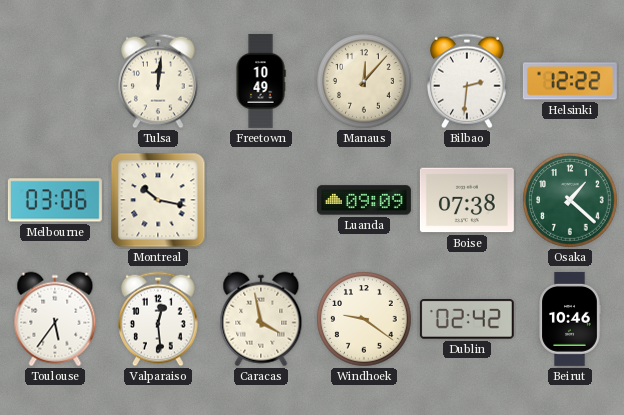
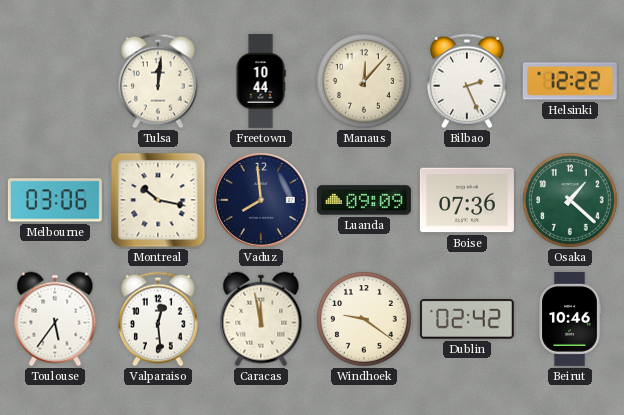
Freetown: 10:49 -> 10:44 (261, 81)
Bilbao: 2:31 -> 2:26 (467, 81)
Vaduz: none -> 7:59 (261, 200)
Boise: 07:38 -> 07:36 (467, 200)
Caracas: 3:58 -> 11:58 (261, 319)
